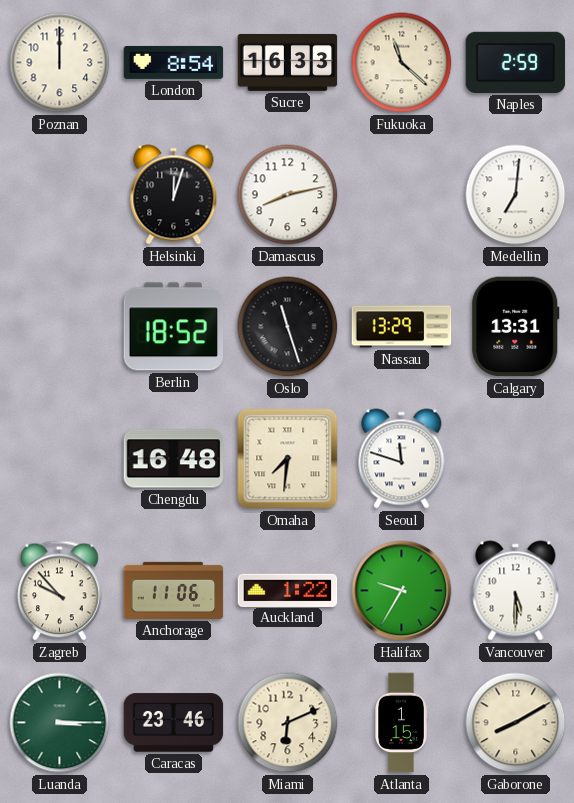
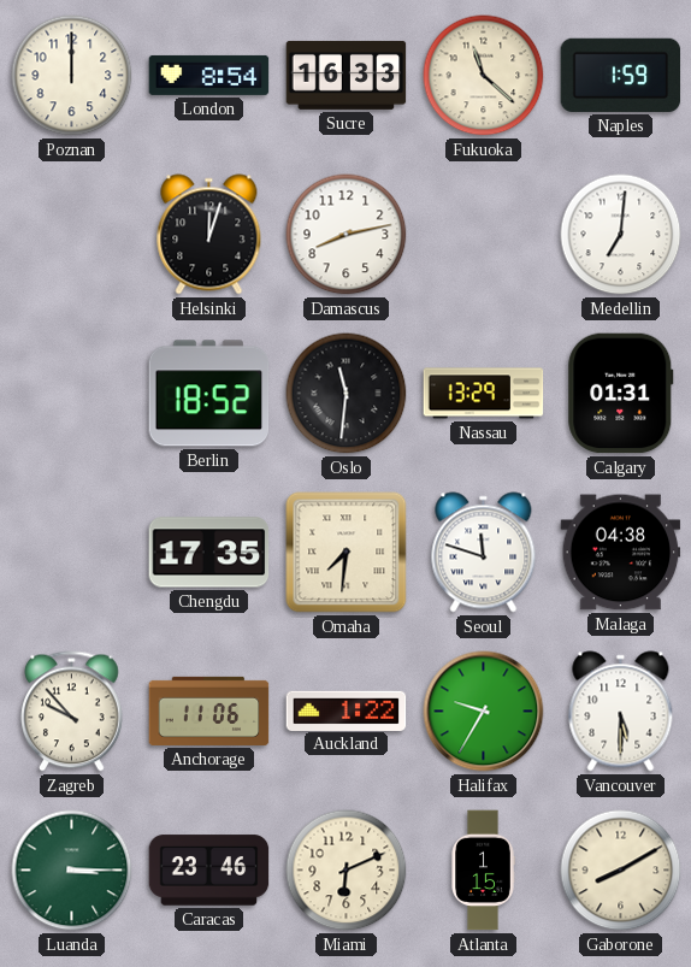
Naples: 2:59 -> 1:59 (621, 75)
Oslo: 11:27 -> 11:31 (347, 394)
Calgary: 13:31 -> 01:31 (621, 394)
Chengdu: 16:48 -> 17:35 (209, 553)
Malaga: none -> 04:38 (621, 553)
